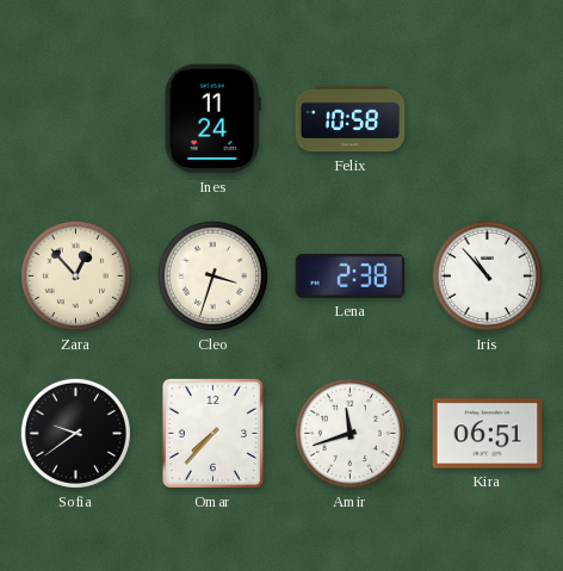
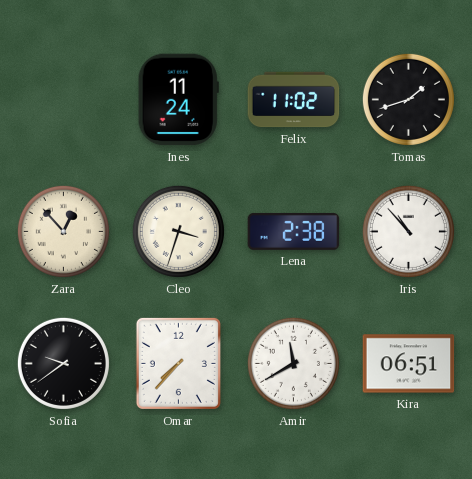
Felix: 10:58 -> 11:02 (294, 100)
Tomas: none -> 1:42 (408, 99)
Amir: 11:42 -> 11:40 (293, 363)
